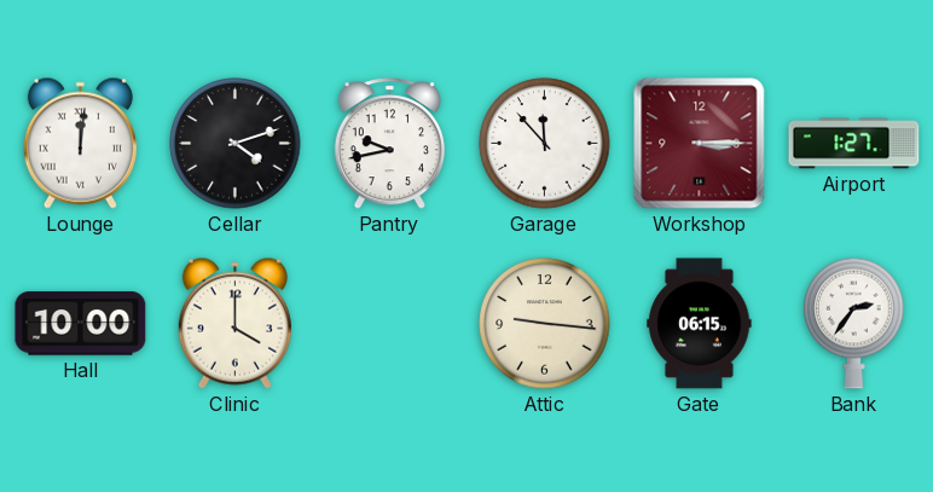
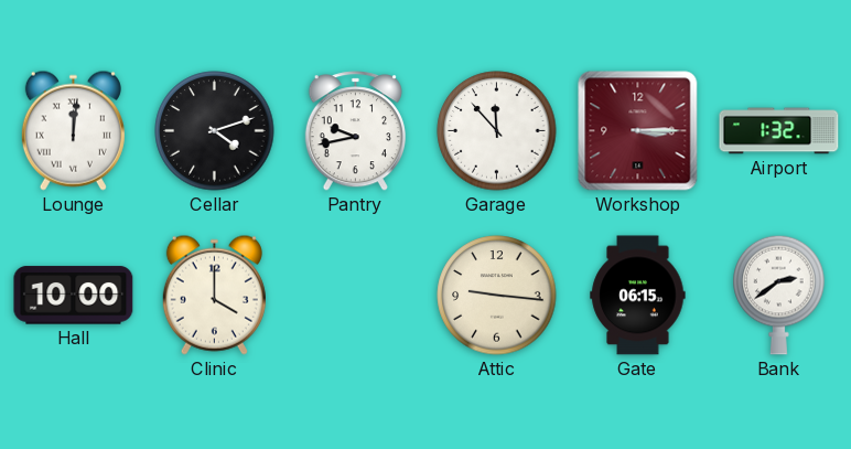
Airport: 1:27 -> 1:32 (779, 131)
Bank: 2:36 -> 2:39 (779, 295)
